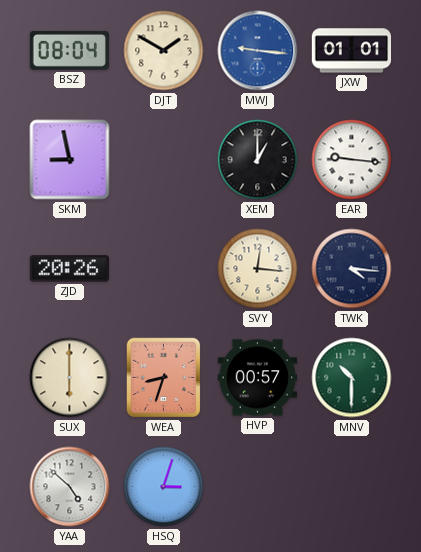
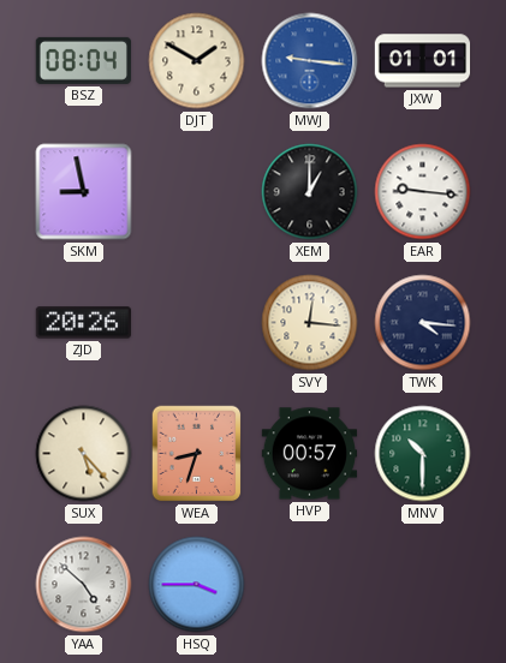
SUX: 6:00 -> 5:23 (84, 454)
HSQ: 3:03 -> 3:45 (197, 585)
